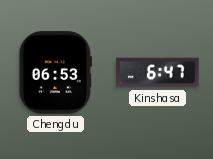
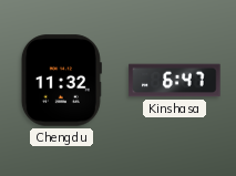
Chengdu: 06:53 -> 11:32 (61, 81)
